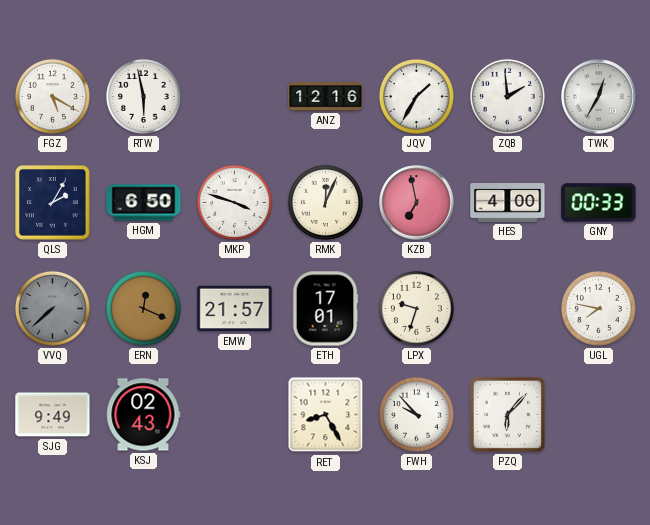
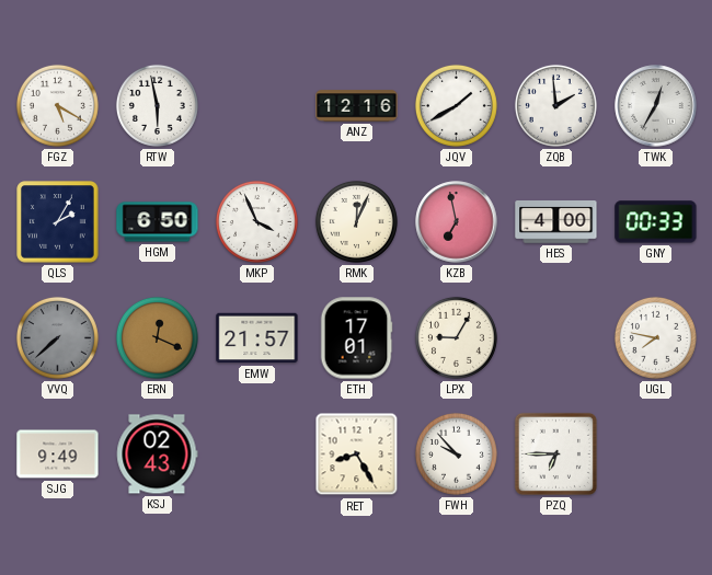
JQV: 1:35 -> 1:40 (456, 105)
MKP: 3:48 -> 3:56 (256, 221)
LPX: 9:33 -> 9:05 (456, 337)
PZQ: 6:07 -> 6:45 (555, 453)
